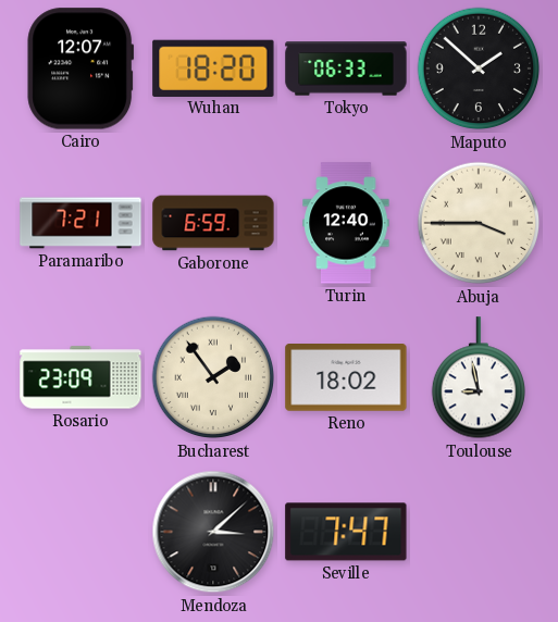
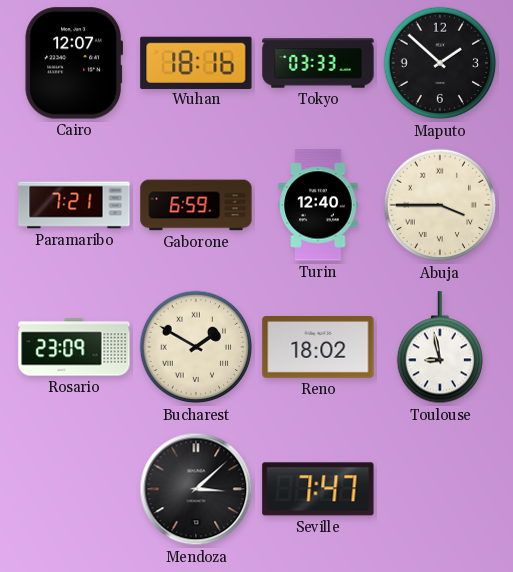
Wuhan: 18:20 -> 18:16 (196, 62)
Tokyo: 06:33 -> 03:33 (318, 63)
Bucharest: 1:54 -> 1:50 (196, 347)
